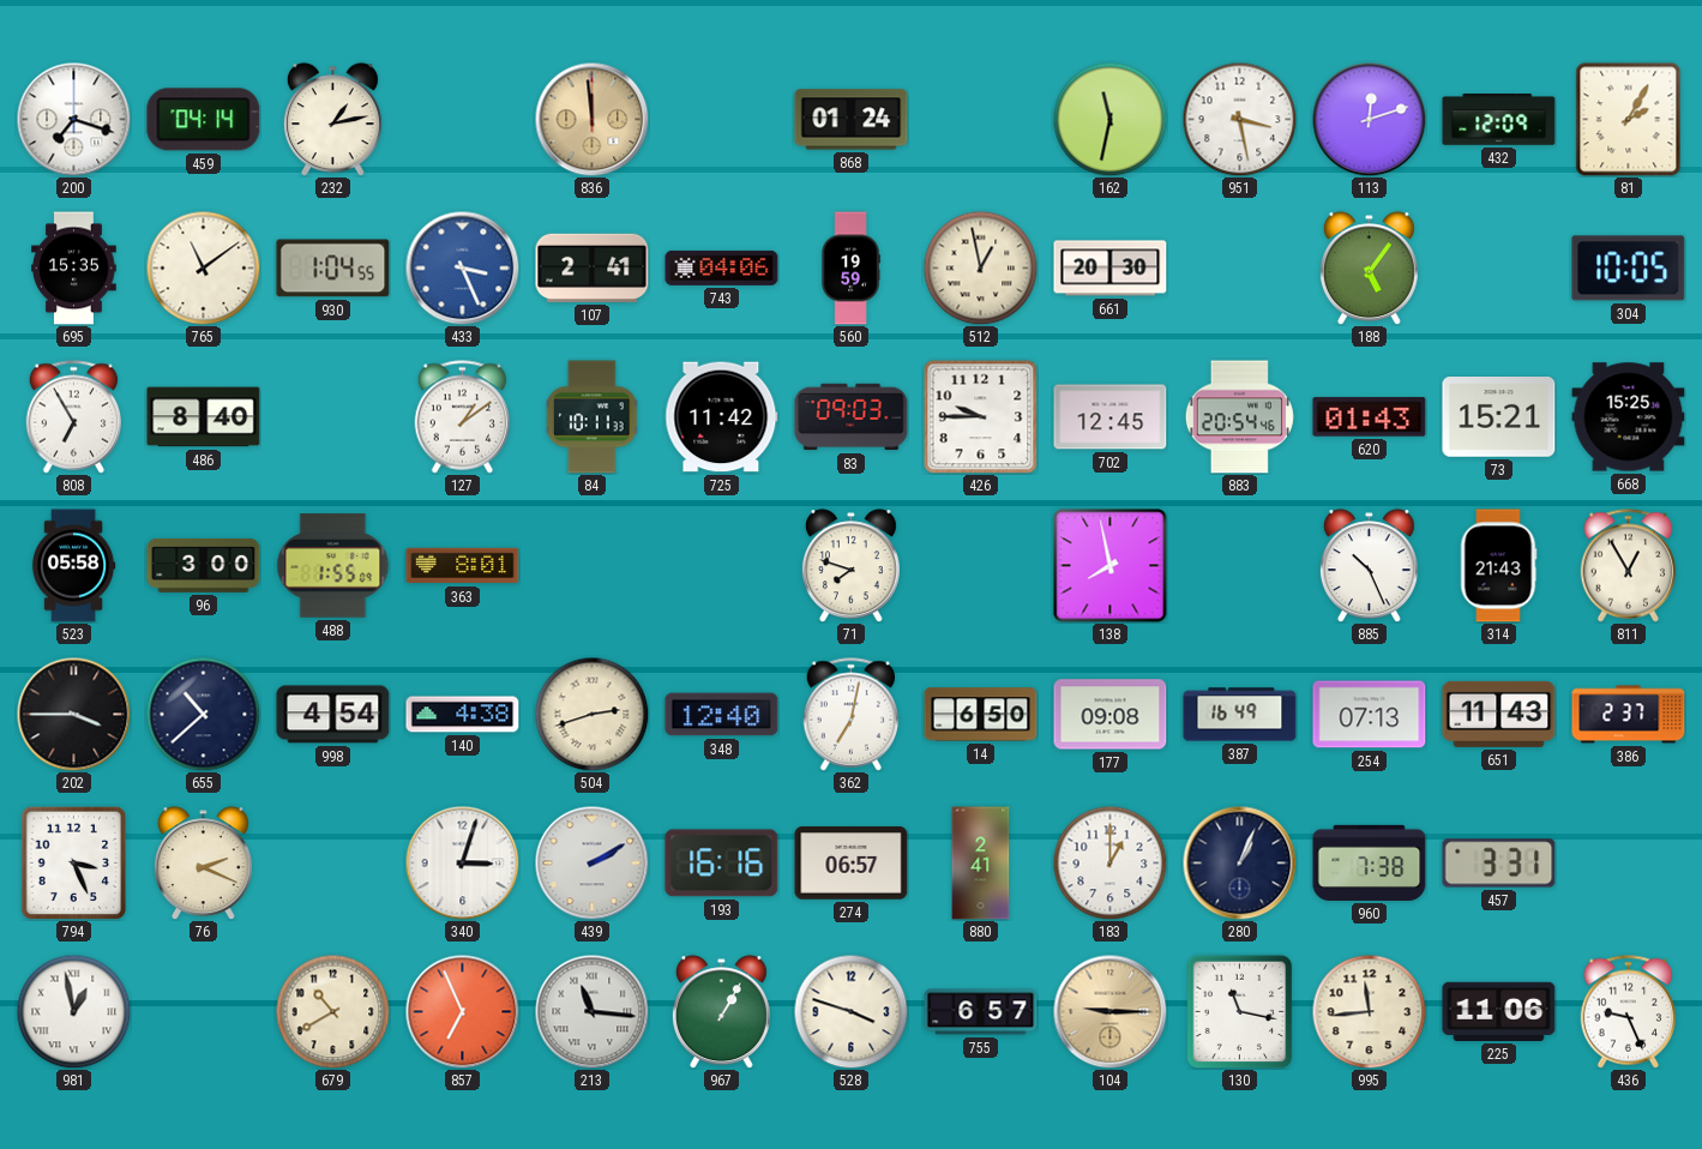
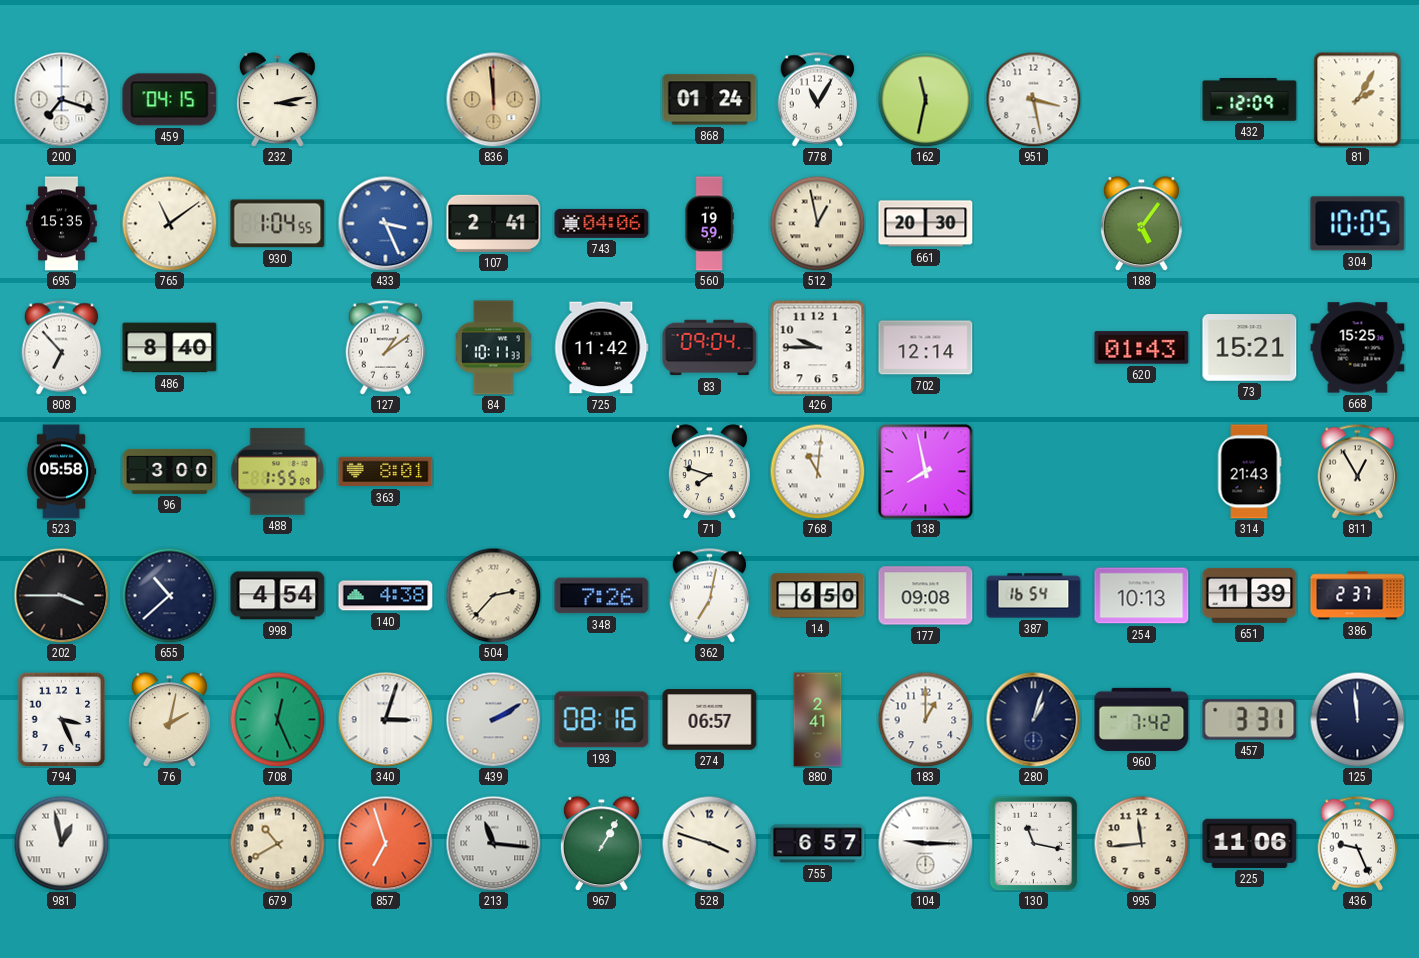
459: 04:14 -> 04:15 (170, 100)
232: 1:13 -> 3:13 (277, 100)
778: none -> 11:05 (818, 100)
113: 12:12 -> none (1369, 119)
808: 6:55 -> 6:53 (62, 348)
83: 09:03 -> 09:04 (710, 348)
702: 12:45 -> 12:14 (926, 348)
883: 20:54 -> none (1239, 417)
768: none -> 11:01 (817, 471)
885: 10:26 -> none (1369, 566)
504: 2:42 -> 2:37 (493, 595)
348: 12:40 -> 7:26 (602, 596)
387: 16:49 -> 16:54 (1034, 596)
254: 07:13 -> 10:13 (1142, 596)
651: 11:43 -> 11:39 (1250, 595)
76: 2:19 -> 2:02 (169, 720)
708: none -> 12:26 (277, 719)
193: 16:16 -> 08:16 (602, 720)
280: 1:04 -> 1:03 (1033, 719)
960: 7:38 -> 7:42 (1142, 719)
125: none -> 11:59 (1357, 719)
857: 6:56 -> 6:57 (385, 843)
104 dial: champagne -> white (925, 843)
